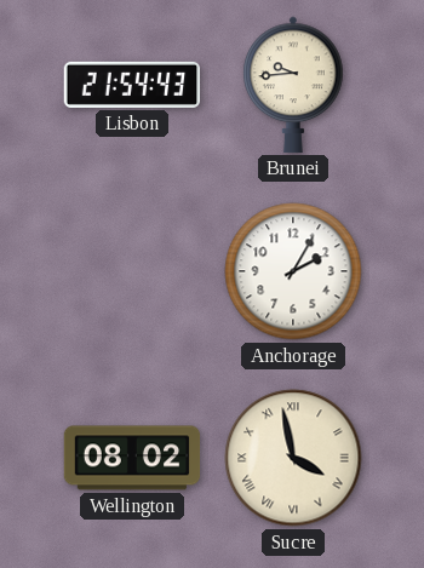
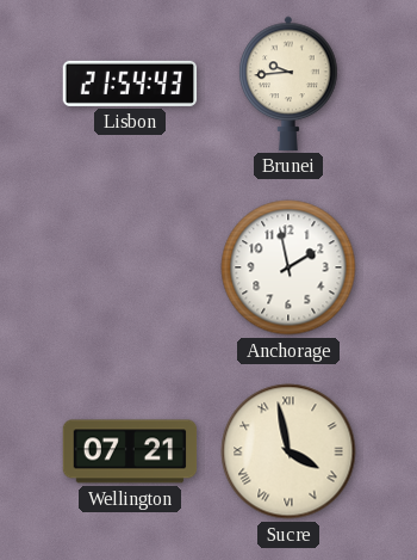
Anchorage: 2:05 -> 1:58 (288, 267)
Wellington: 08:02 -> 07:21 (130, 451)
